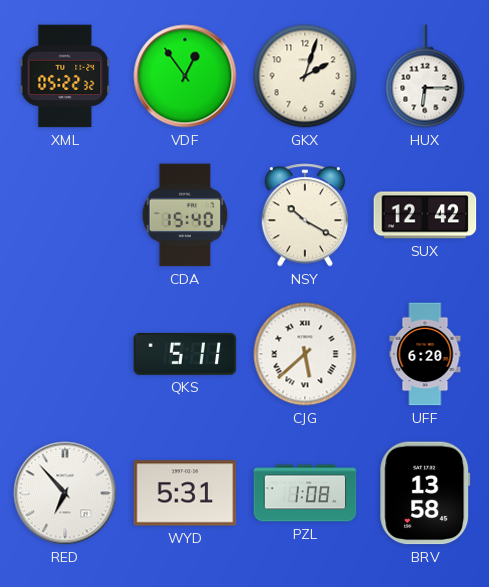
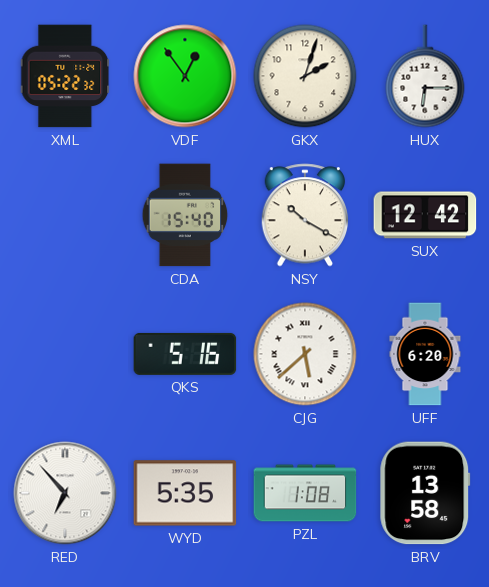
QKS: 5:11 -> 5:16 (185, 354)
WYD: 5:31 -> 5:35 (185, 493)
